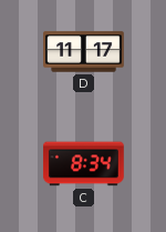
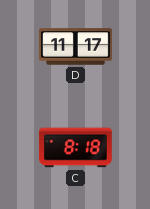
C: 8:34 -> 8:18 (76, 148)
